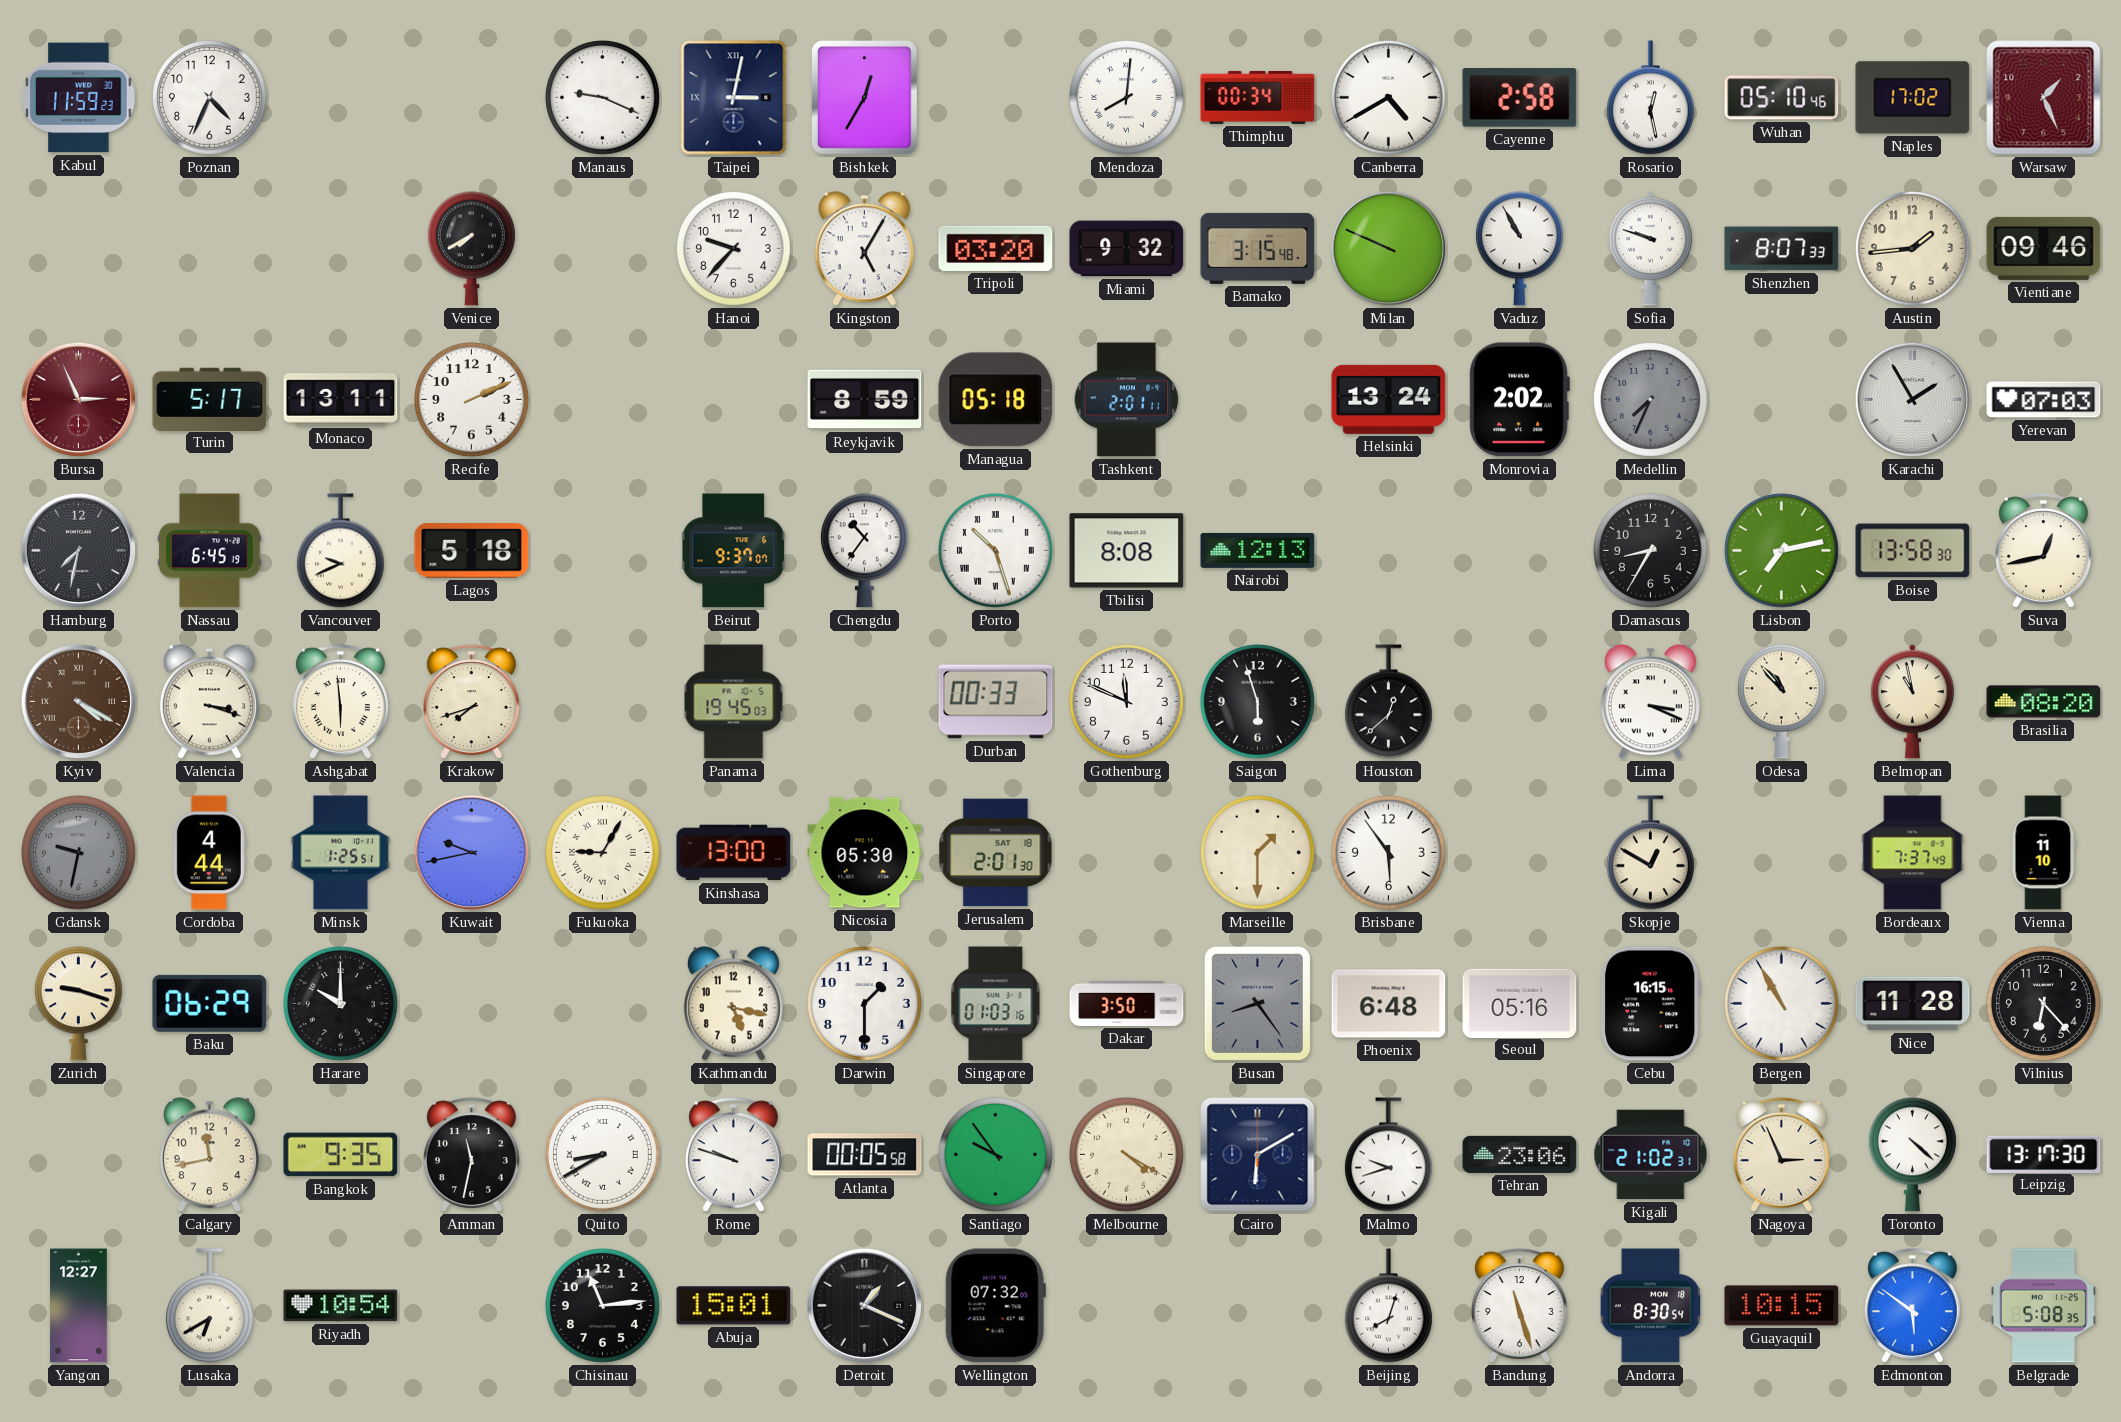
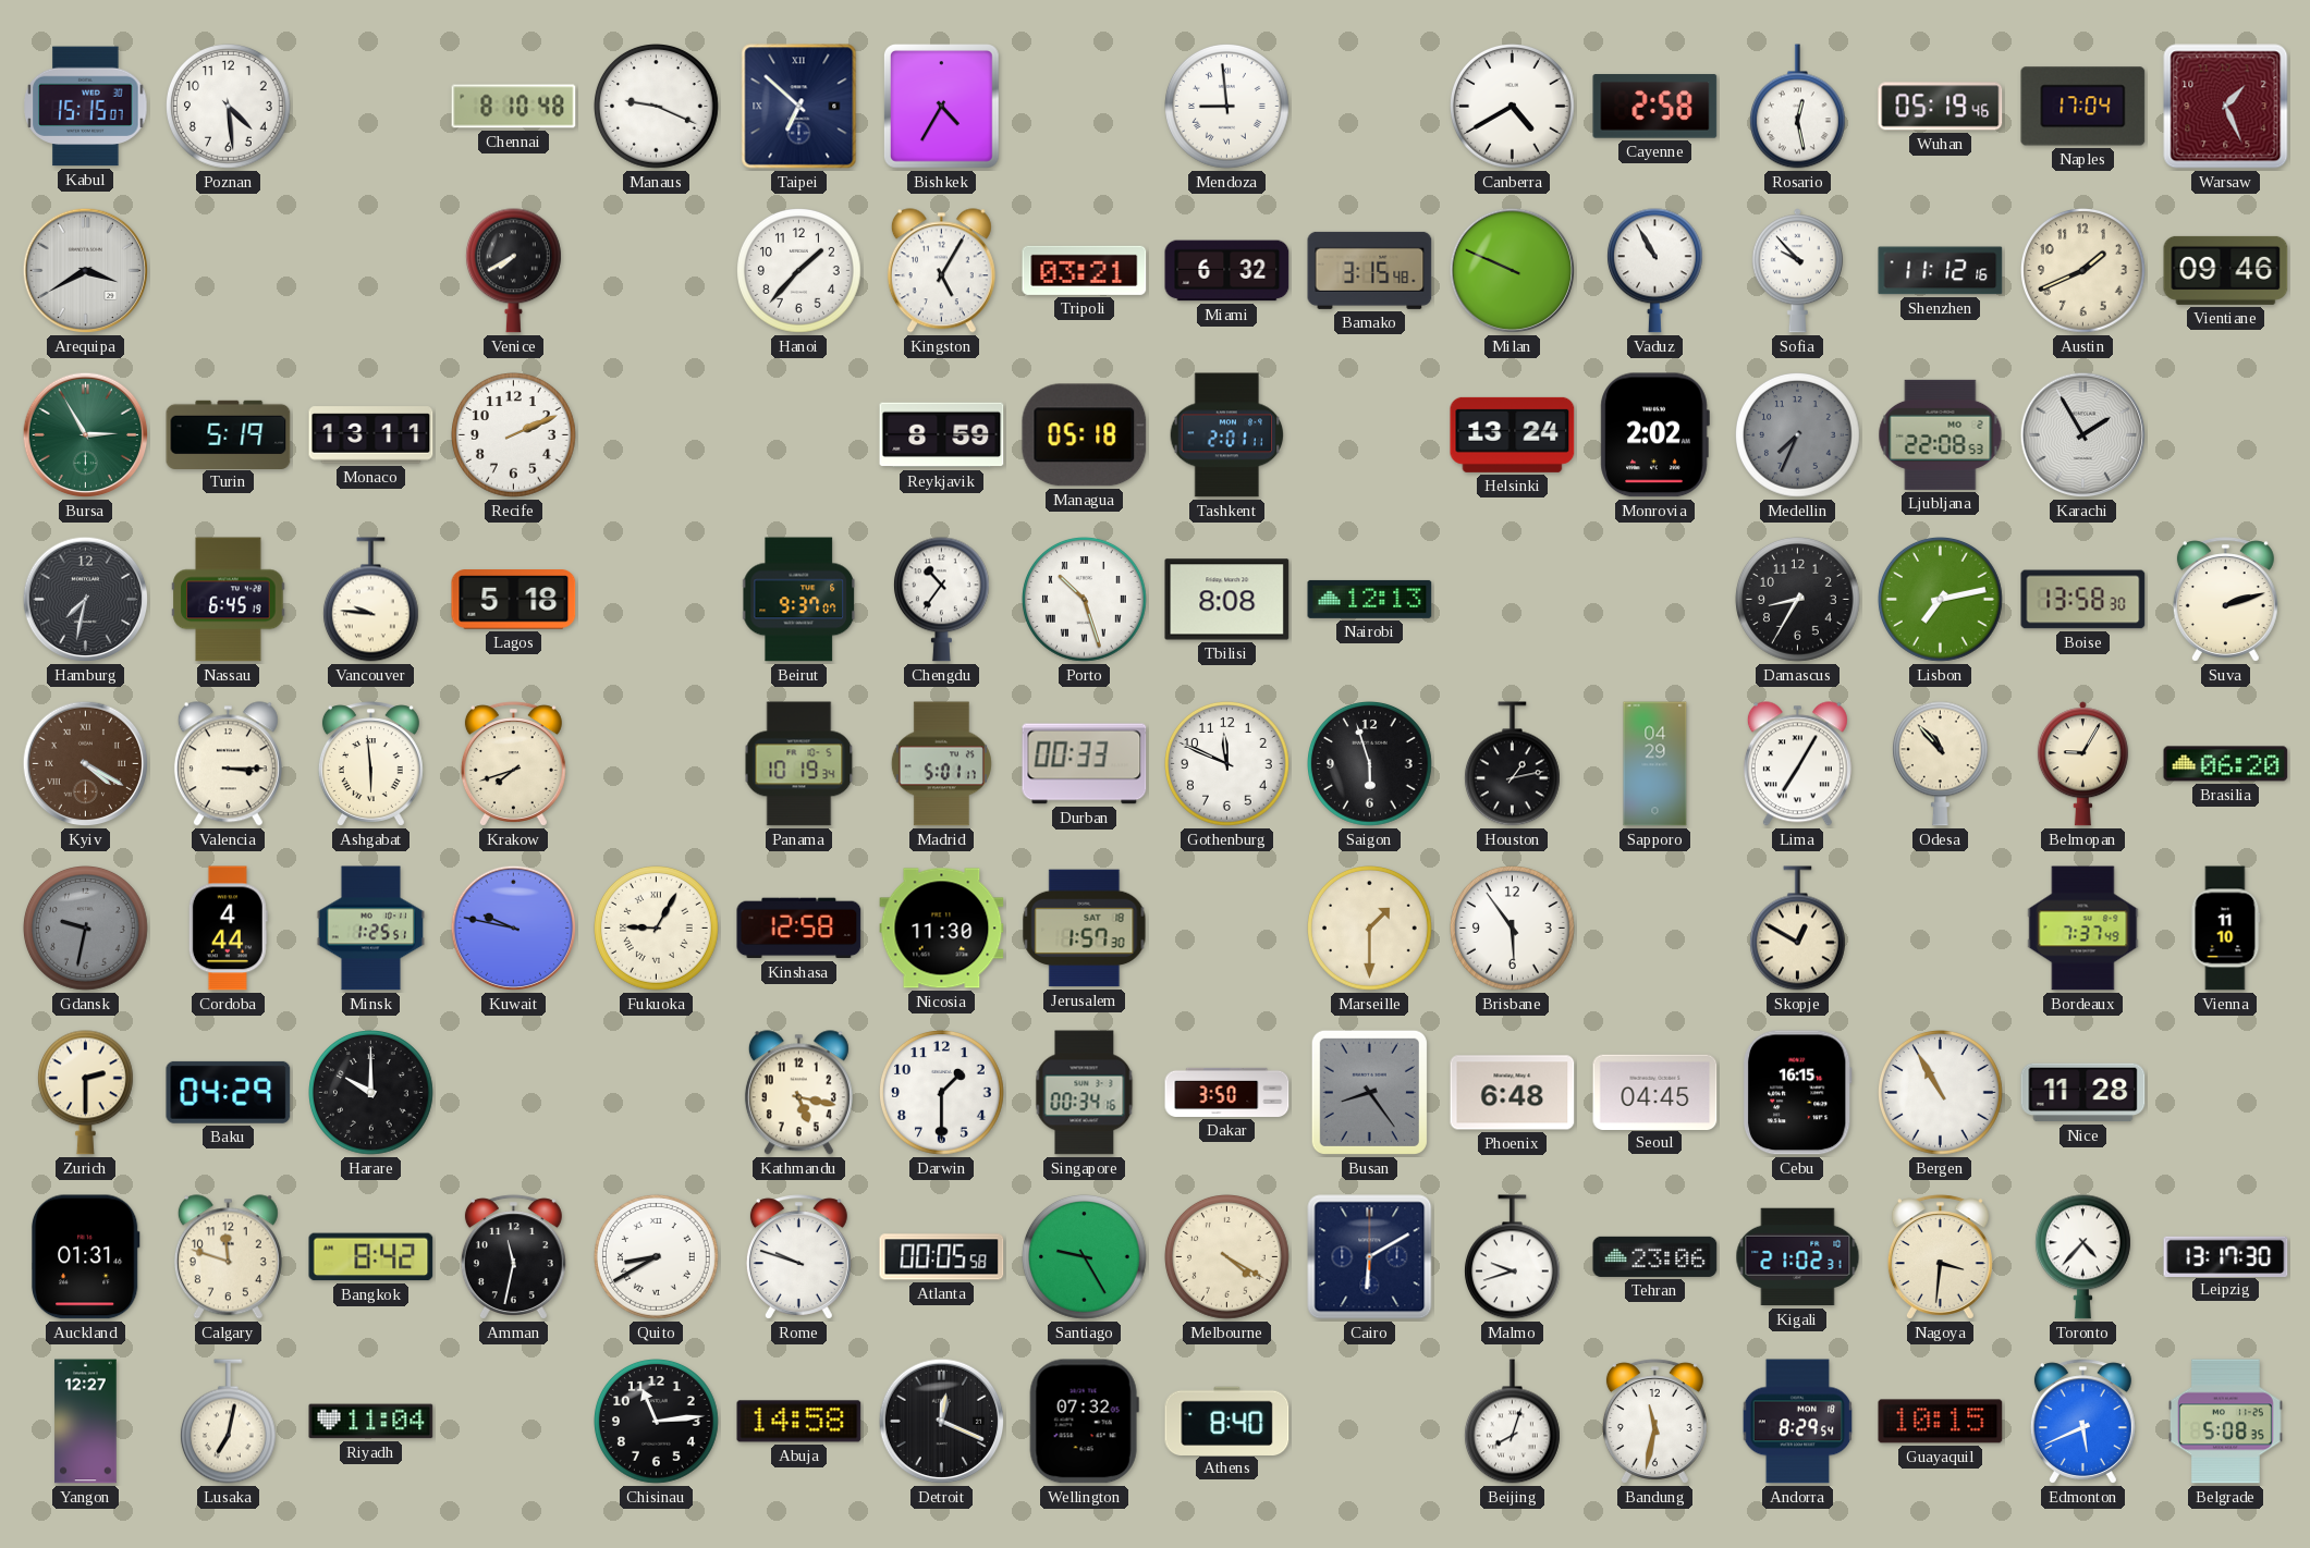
Kabul: 11:59 -> 15:15 (86, 107)
Poznan: 4:34 -> 4:29 (229, 107)
Chennai: none -> 8:10 (514, 107)
Taipei: 3:02 -> 6:52 (799, 107)
Bishkek: 12:35 -> 4:35 (941, 107)
Mendoza: 8:01 -> 8:59 (1227, 107)
Thimphu: 00:34 -> none (1258, 97)
Wuhan: 05:10 -> 05:19 (1941, 107)
Naples: 17:02 -> 17:04 (2083, 107)
Arequipa: none -> 3:40 (86, 271)
Hanoi: 9:37 -> 1:37 (799, 271)
Tripoli: 03:20 -> 03:21 (1085, 270)
Miami: 9:32 -> 6:32 (1227, 271)
Sofia: 9:48 -> 9:53 (1797, 271)
Shenzhen: 8:07 -> 11:12 (1941, 271)
Austin: 1:44 -> 1:41 (2083, 271)
Bursa: 2:56 -> 2:55 (86, 435)
Bursa dial: burgundy -> green (86, 435)
Turin: 5:17 -> 5:19 (229, 434)
Ljubljana: none -> 22:08 (1941, 434)
Yerevan: 07:03 -> none (2044, 400)
Vancouver: 9:41 -> 9:46 (370, 600)
Suva: 12:43 -> 2:12 (2225, 600)
Valencia: 3:18 -> 3:15 (228, 764)
Panama: 19:45 -> 10:19 (799, 764)
Madrid: none -> 5:01 (941, 764)
Houston: 12:38 -> 1:13 (1512, 764)
Sapporo: none -> 04:29 (1655, 764)
Lima: 3:19 -> 7:05 (1797, 764)
Belmopan: 10:58 -> 9:05 (2082, 764)
Brasilia: 08:20 -> 06:20 (2226, 764)
Kuwait: 9:43 -> 9:47 (514, 929)
Kinshasa: 13:00 -> 12:58 (799, 929)
Nicosia: 05:30 -> 11:30 (942, 929)
Jerusalem: 2:01 -> 1:57 (1085, 929)
Zurich: 9:18 -> 2:30 (85, 1093)
Baku: 06:29 -> 04:29 (229, 1092)
Singapore: 01:03 -> 00:34 (1085, 1093)
Seoul: 05:16 -> 04:45 (1655, 1092)
Vilnius: 6:23 -> none (2044, 1004)
Auckland: none -> 01:31 (85, 1257)
Calgary: 11:43 -> 11:48 (228, 1257)
Bangkok: 9:35 -> 8:42 (371, 1257)
Santiago: 9:54 -> 9:25 (1085, 1257)
Nagoya: 2:56 -> 3:31 (1940, 1257)
Toronto: 4:22 -> 4:37 (2082, 1257)
Lusaka: 6:40 -> 7:02 (228, 1422)
Riyadh: 10:54 -> 11:04 (371, 1422)
Abuja: 15:01 -> 14:58 (799, 1422)
Detroit: 1:19 -> 12:19 (942, 1422)
Athens: none -> 8:40 (1227, 1421)
Bandung: 11:27 -> 11:32 (1654, 1422)
Andorra: 8:30 -> 8:29 (1798, 1422)
Edmonton: 5:51 -> 5:41 (2082, 1422)
